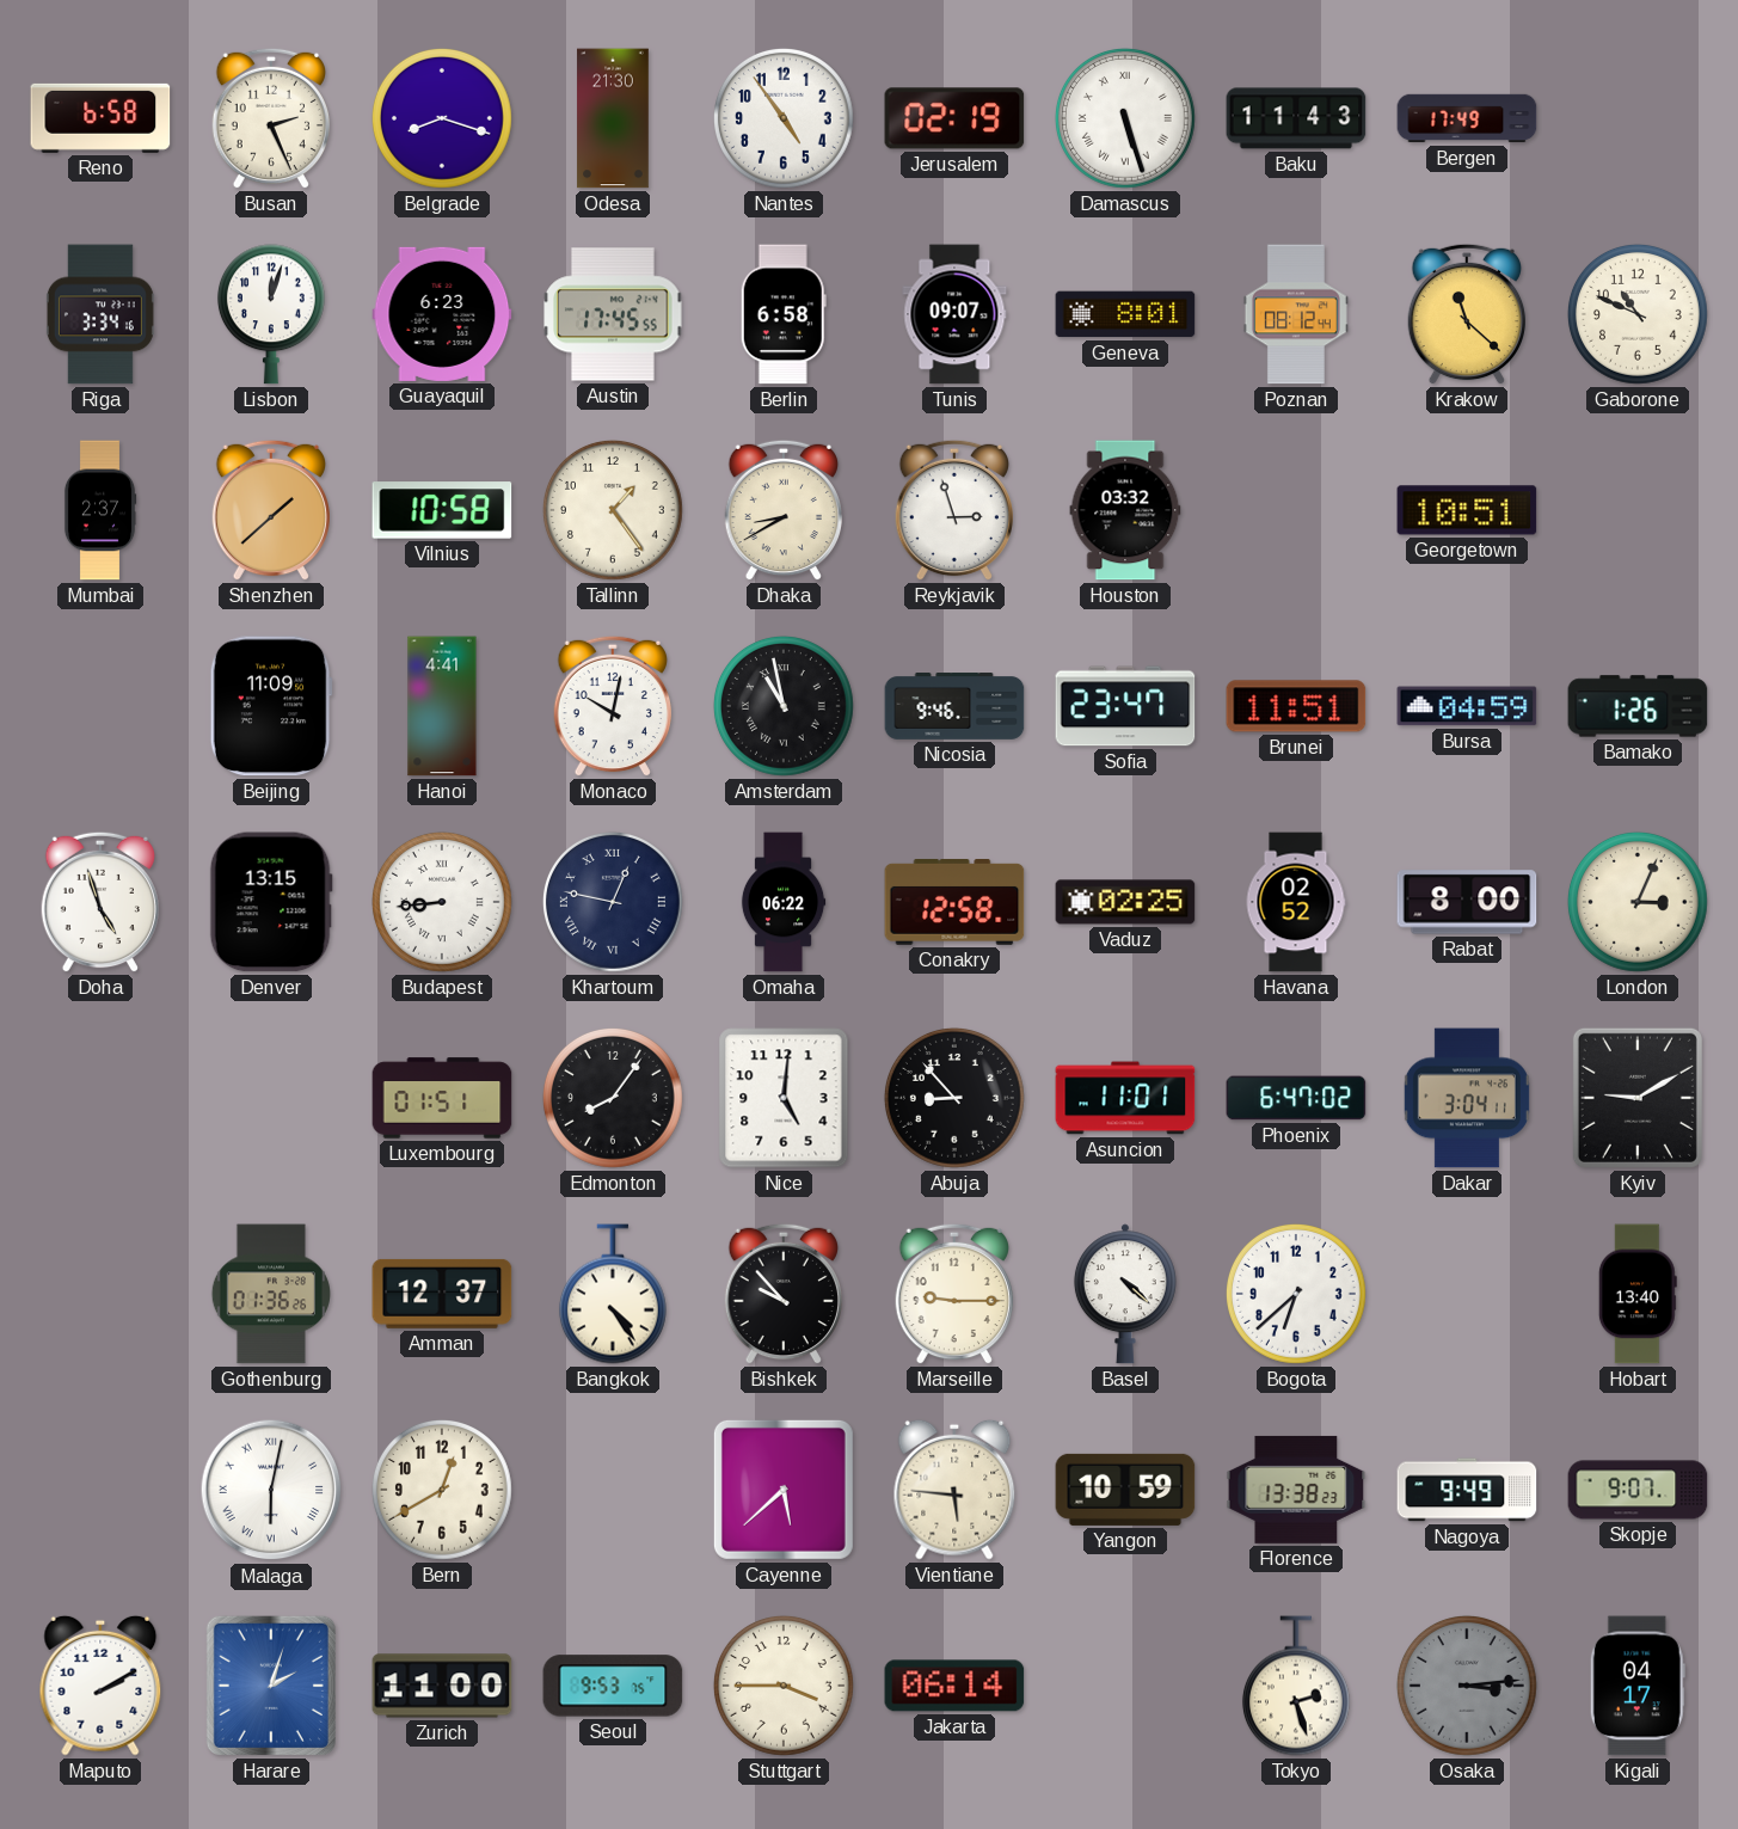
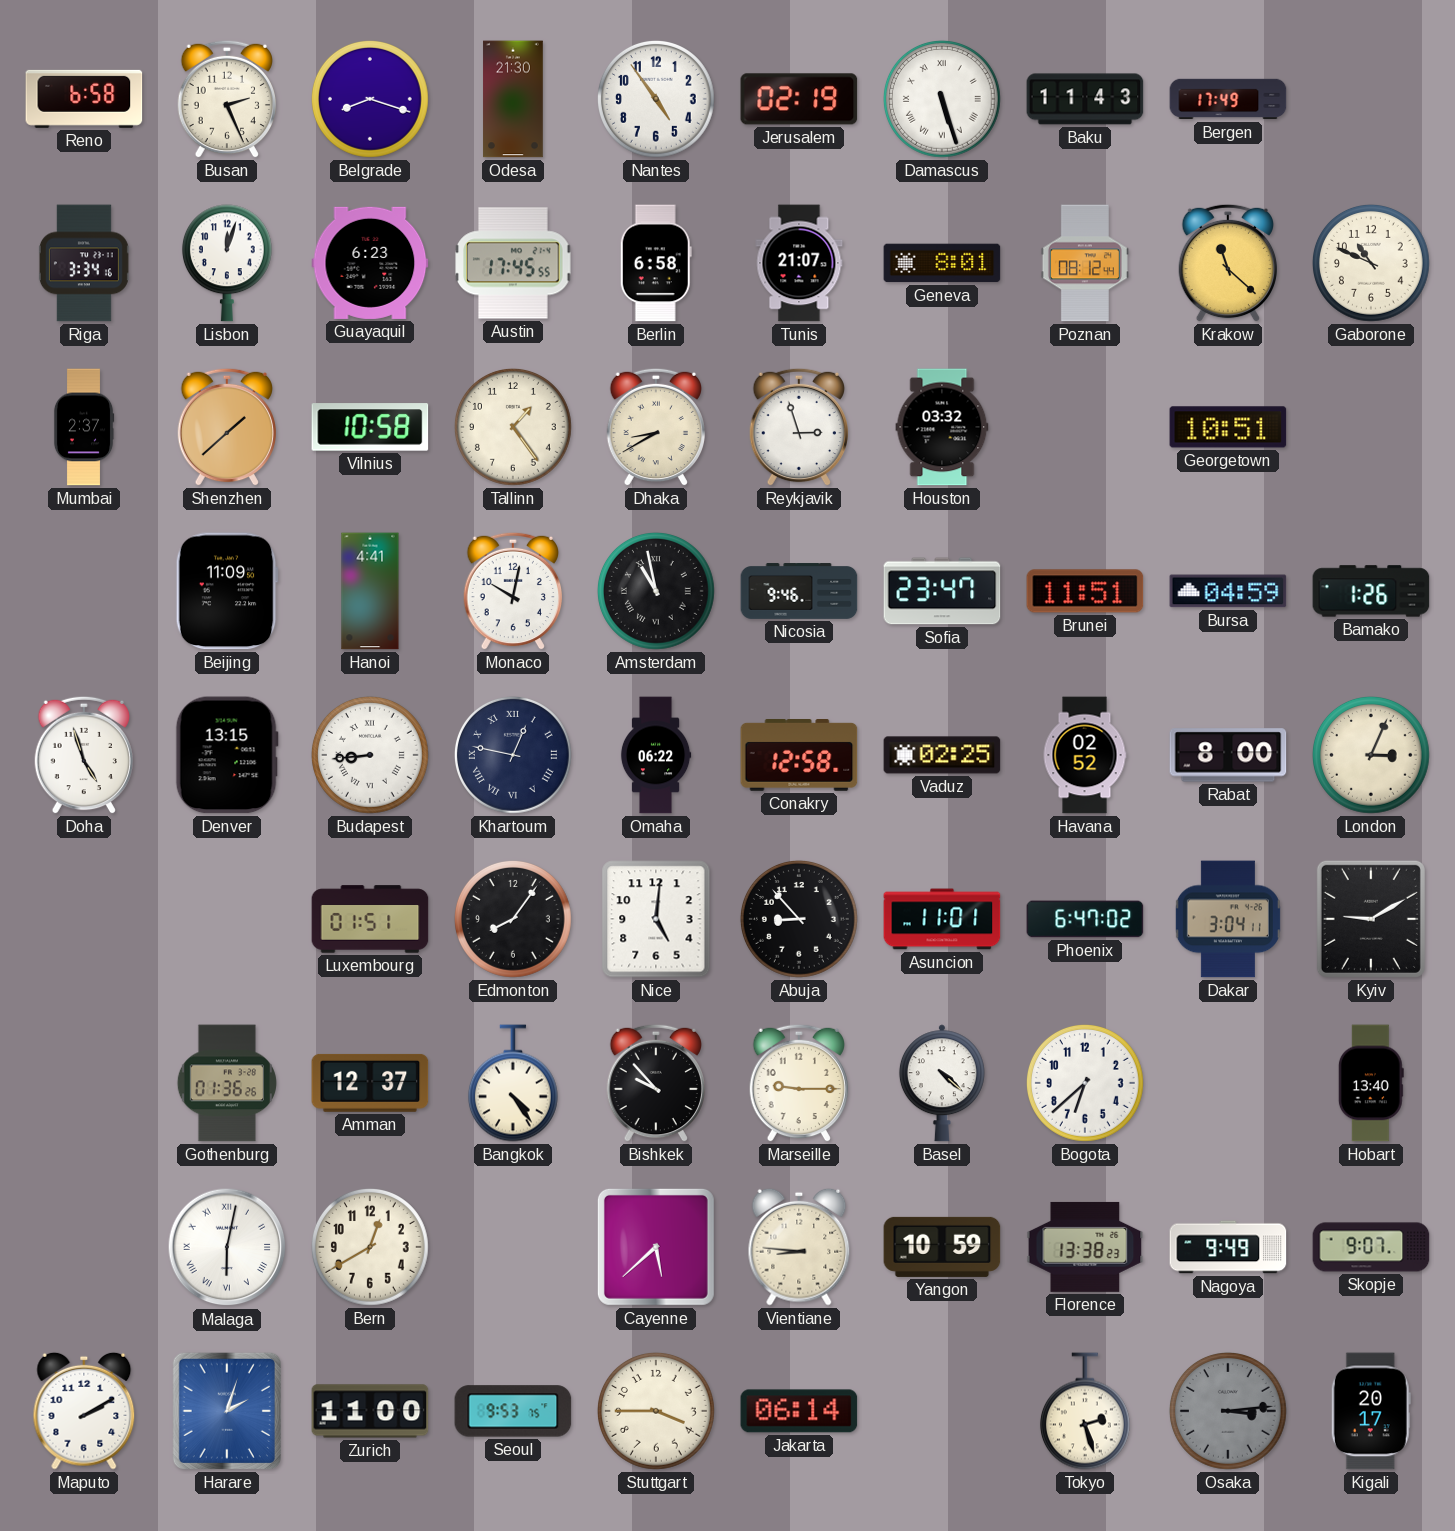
Tunis: 09:07 -> 21:07 (799, 263)
Vientiane: 5:46 -> 8:46 (799, 1247)
Kigali: 04:17 -> 20:17 (1371, 1411)
